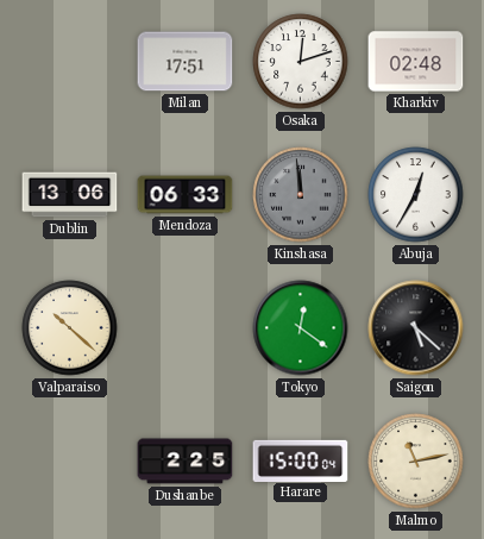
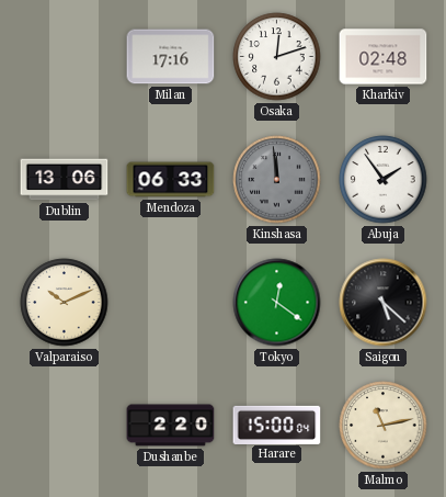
Milan: 17:51 -> 17:16 (171, 57)
Abuja: 12:35 -> 1:54 (384, 180)
Valparaiso: 10:22 -> 10:11 (65, 303)
Dushanbe: 2:25 -> 2:20 (171, 426)
